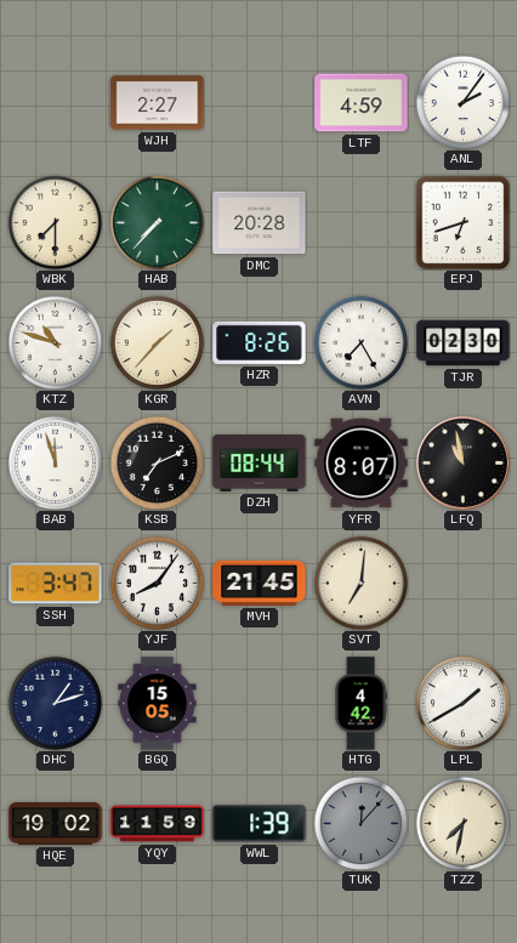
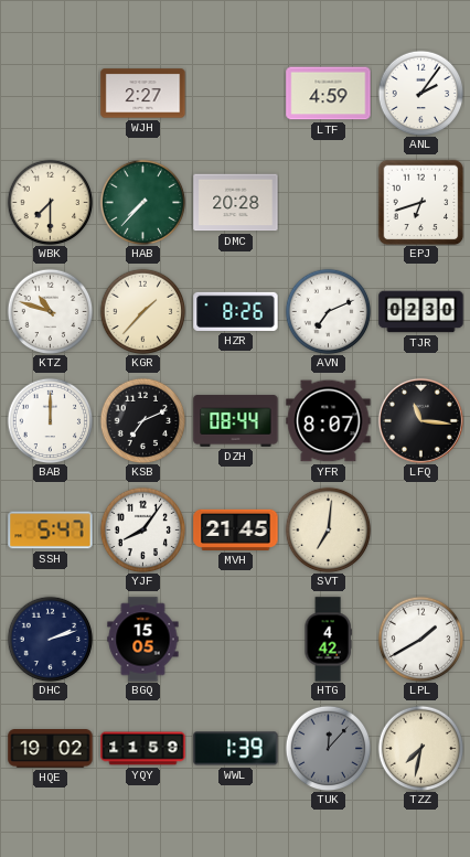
AVN: 7:25 -> 7:11 (328, 311)
BAB: 11:57 -> 12:00 (50, 420)
LFQ: 10:58 -> 11:16 (420, 420)
SSH: 3:47 -> 5:47 (51, 531)
DHC: 1:12 -> 2:12 (50, 639)
